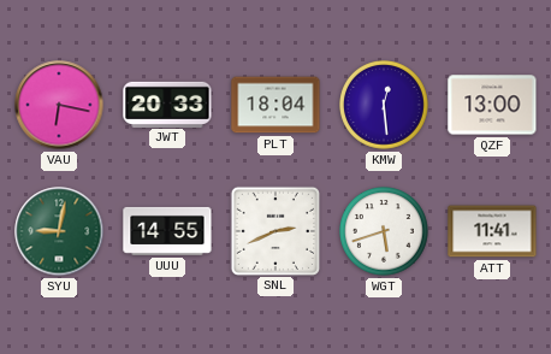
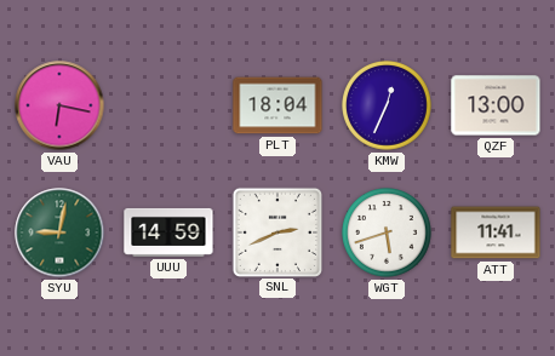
JWT: 20:33 -> none (167, 104)
KMW: 12:29 -> 12:34 (388, 107)
UUU: 14:55 -> 14:59 (168, 232)
